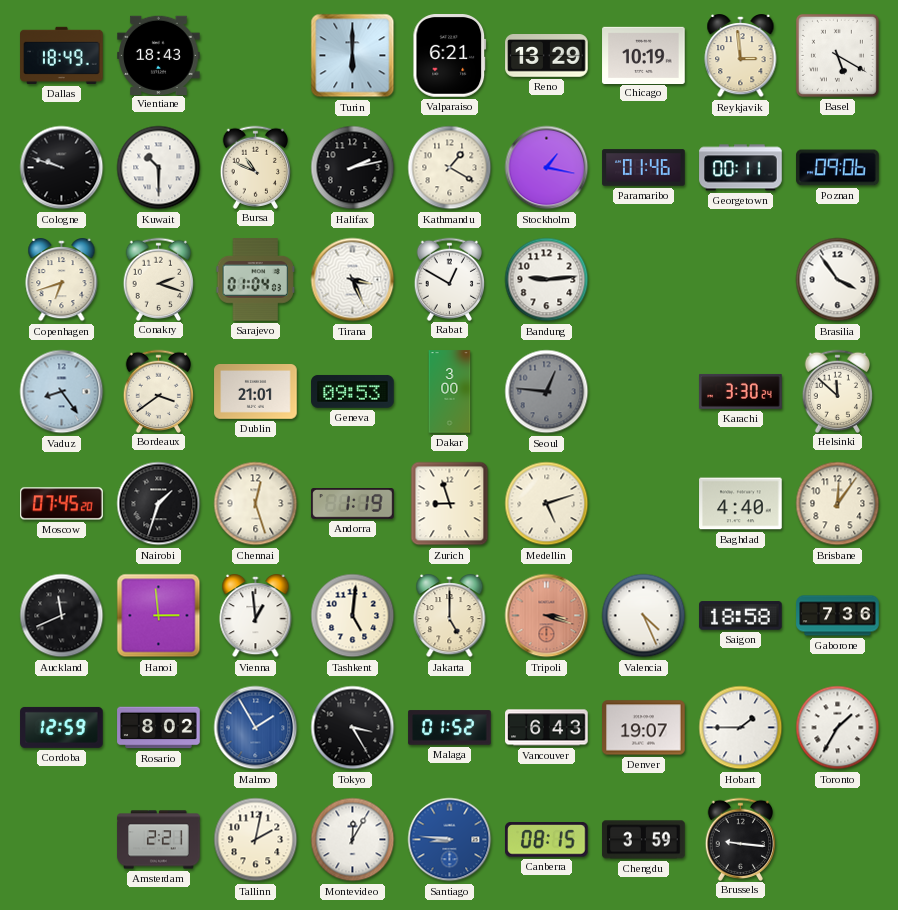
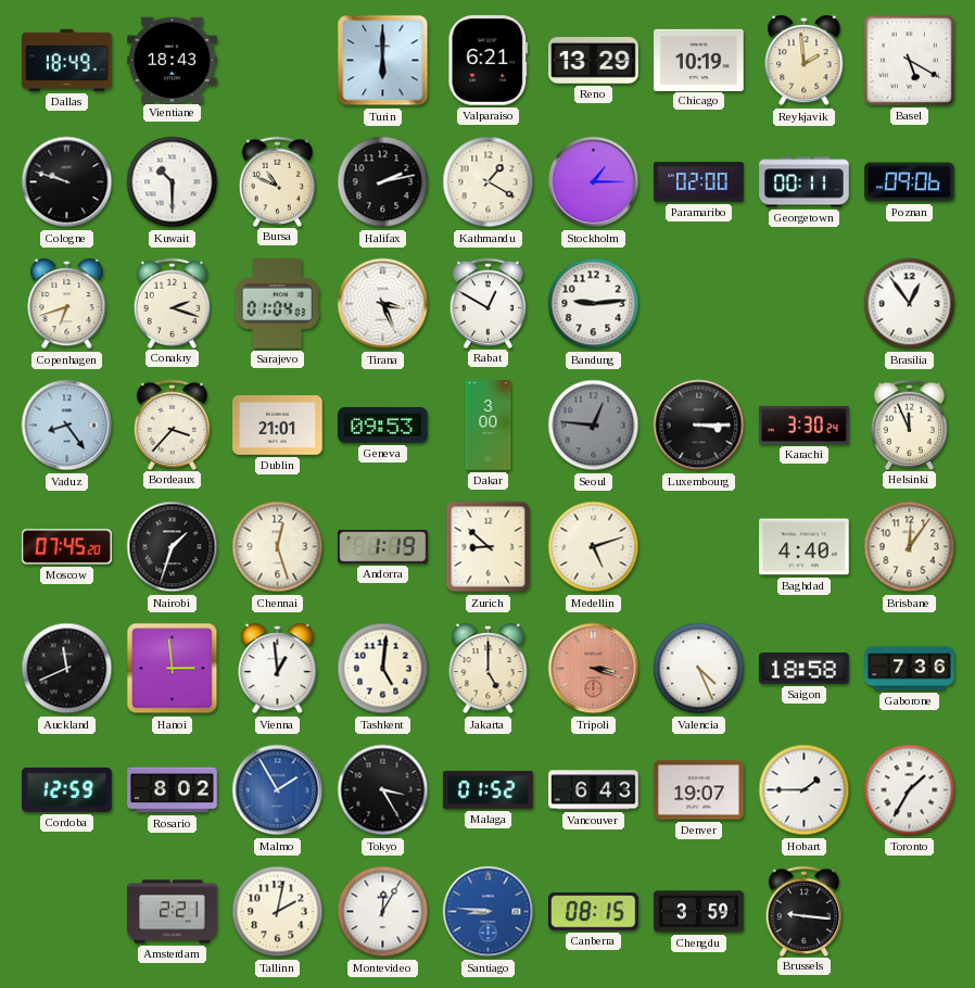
Reykjavik: 2:59 -> 1:59 (805, 62)
Stockholm: 1:17 -> 1:15 (594, 182)
Paramaribo: 01:46 -> 02:00 (699, 182)
Brasilia: 3:54 -> 12:54 (910, 304)
Bordeaux: 3:39 -> 3:37 (173, 425)
Luxembourg: none -> 3:15 (699, 426)
Helsinki: 11:52 -> 11:56 (910, 425)
Zurich: 8:57 -> 8:52 (489, 547)
